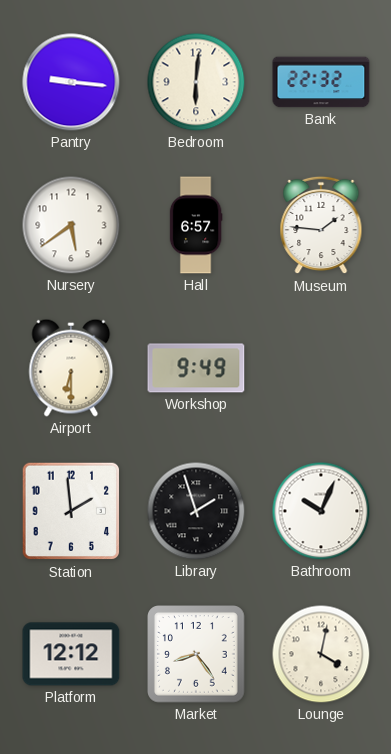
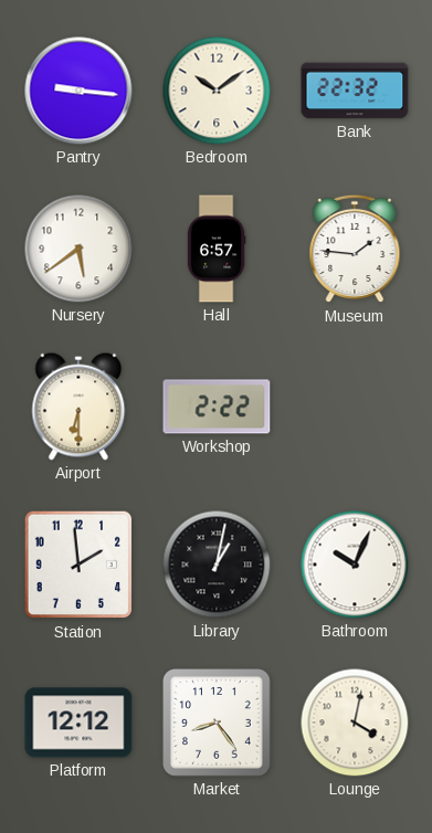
Bedroom: 6:01 -> 10:09 (217, 91)
Workshop: 9:49 -> 2:22 (217, 407)
Library: 1:57 -> 1:02 (217, 565)
